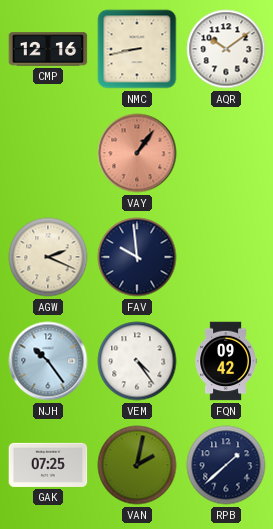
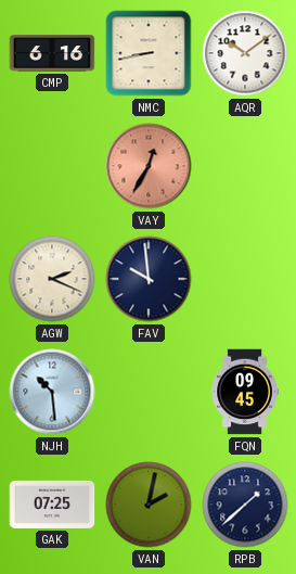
CMP: 12:16 -> 6:16 (52, 53)
VAY: 1:06 -> 12:35 (149, 166)
NJH: 10:24 -> 10:29 (52, 392)
VEM: 4:24 -> none (137, 361)
FQN: 09:42 -> 09:45 (245, 392)
